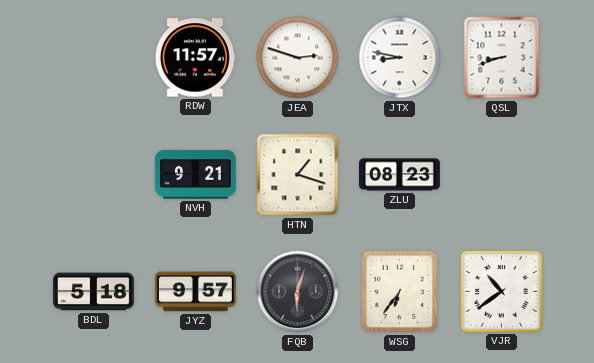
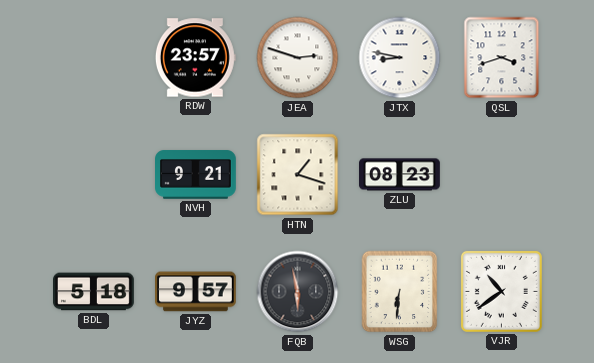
RDW: 11:57 -> 23:57 (195, 58)
QSL: 8:42 -> 3:42 (502, 58)
FQB: 6:03 -> 5:58 (298, 292)
WSG: 6:36 -> 6:31 (400, 292)
